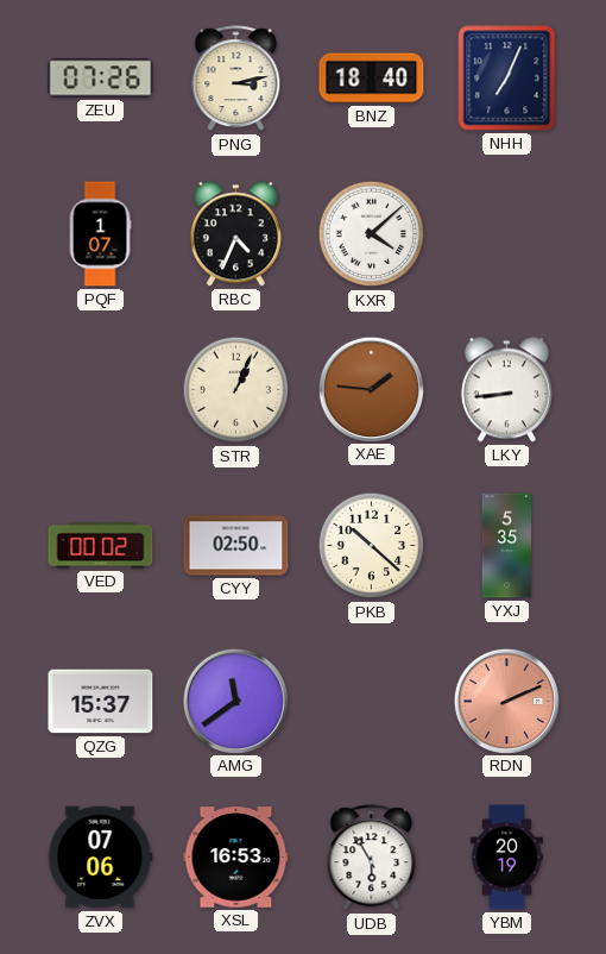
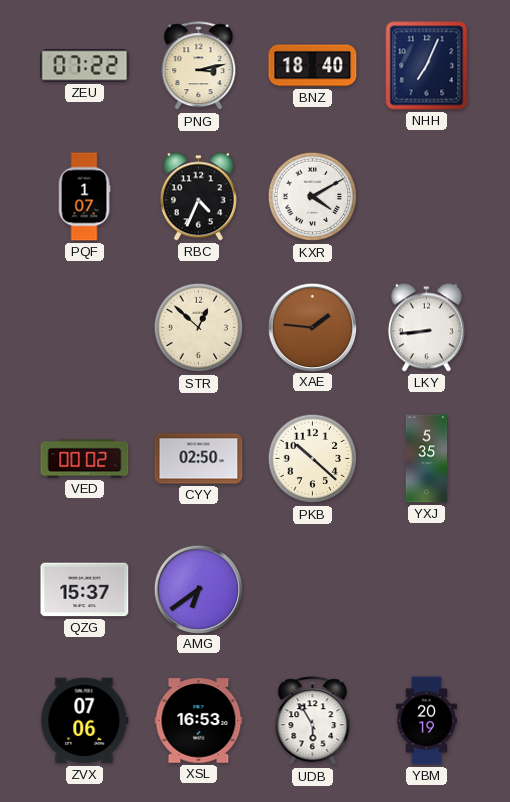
ZEU: 07:26 -> 07:22 (85, 66)
KXR: 4:08 -> 4:10 (313, 197)
STR: 1:04 -> 12:52 (199, 328)
AMG: 11:39 -> 6:39 (198, 589)
RDN: 2:11 -> none (506, 701)
